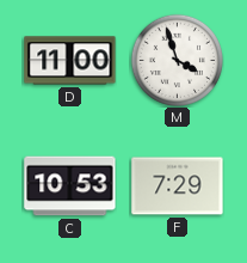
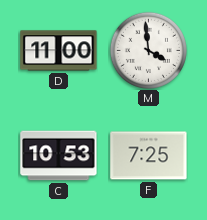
M: 3:57 -> 3:59 (148, 50)
F: 7:29 -> 7:25 (149, 156)
